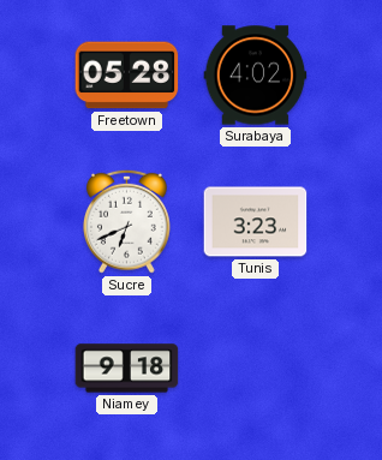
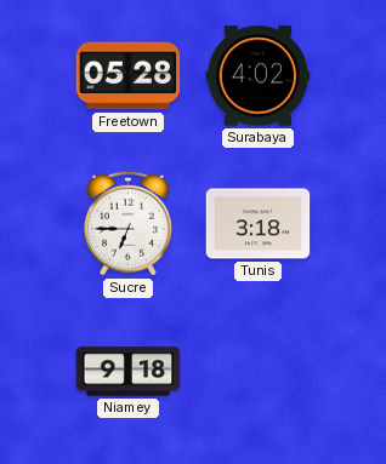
Sucre: 6:41 -> 6:45 (127, 223)
Tunis: 3:23 -> 3:18 (259, 224)
